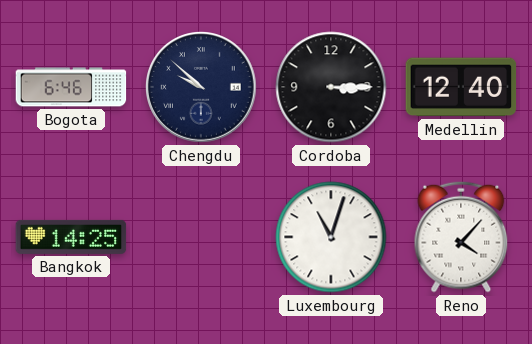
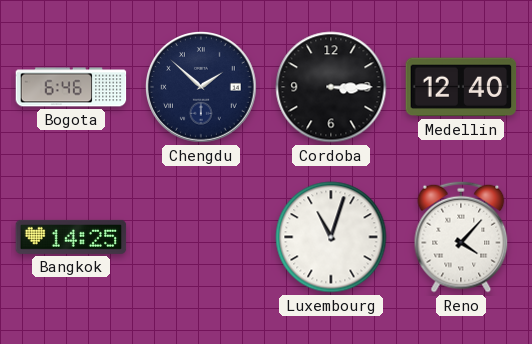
Chengdu: 9:52 -> 1:52 (202, 88)
